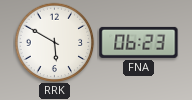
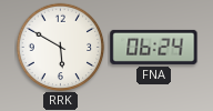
FNA: 06:23 -> 06:24 (154, 47)
